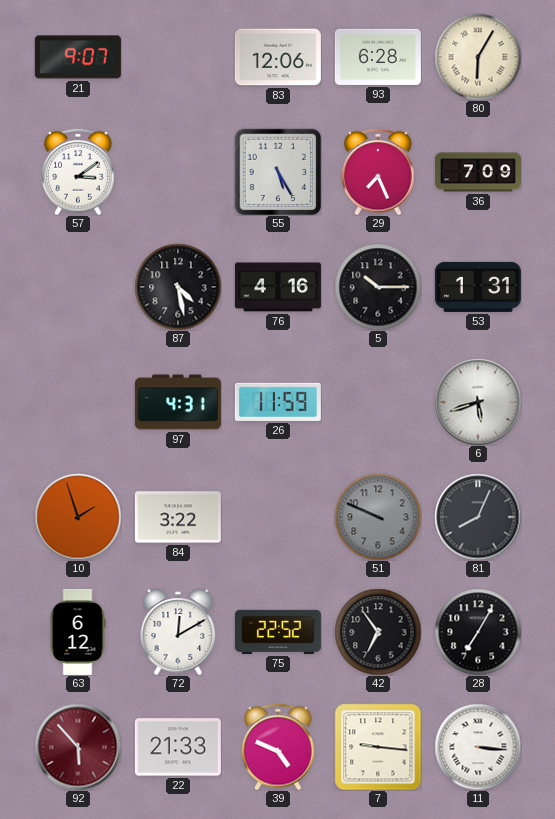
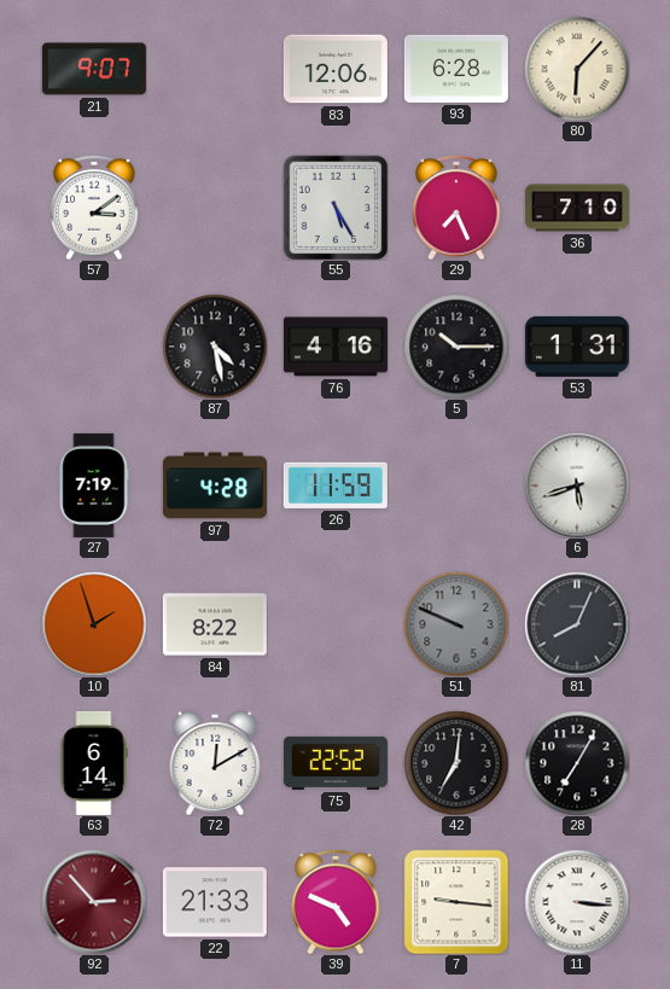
80: 6:05 -> 6:07 (577, 69)
36: 7:09 -> 7:10 (577, 208)
27: none -> 7:19 (94, 485)
97: 4:31 -> 4:28 (215, 485)
84: 3:22 -> 8:22 (215, 624)
63: 6:12 -> 6:14 (94, 763)
42: 6:54 -> 7:01 (456, 763)
92: 5:53 -> 2:53 (94, 902)
